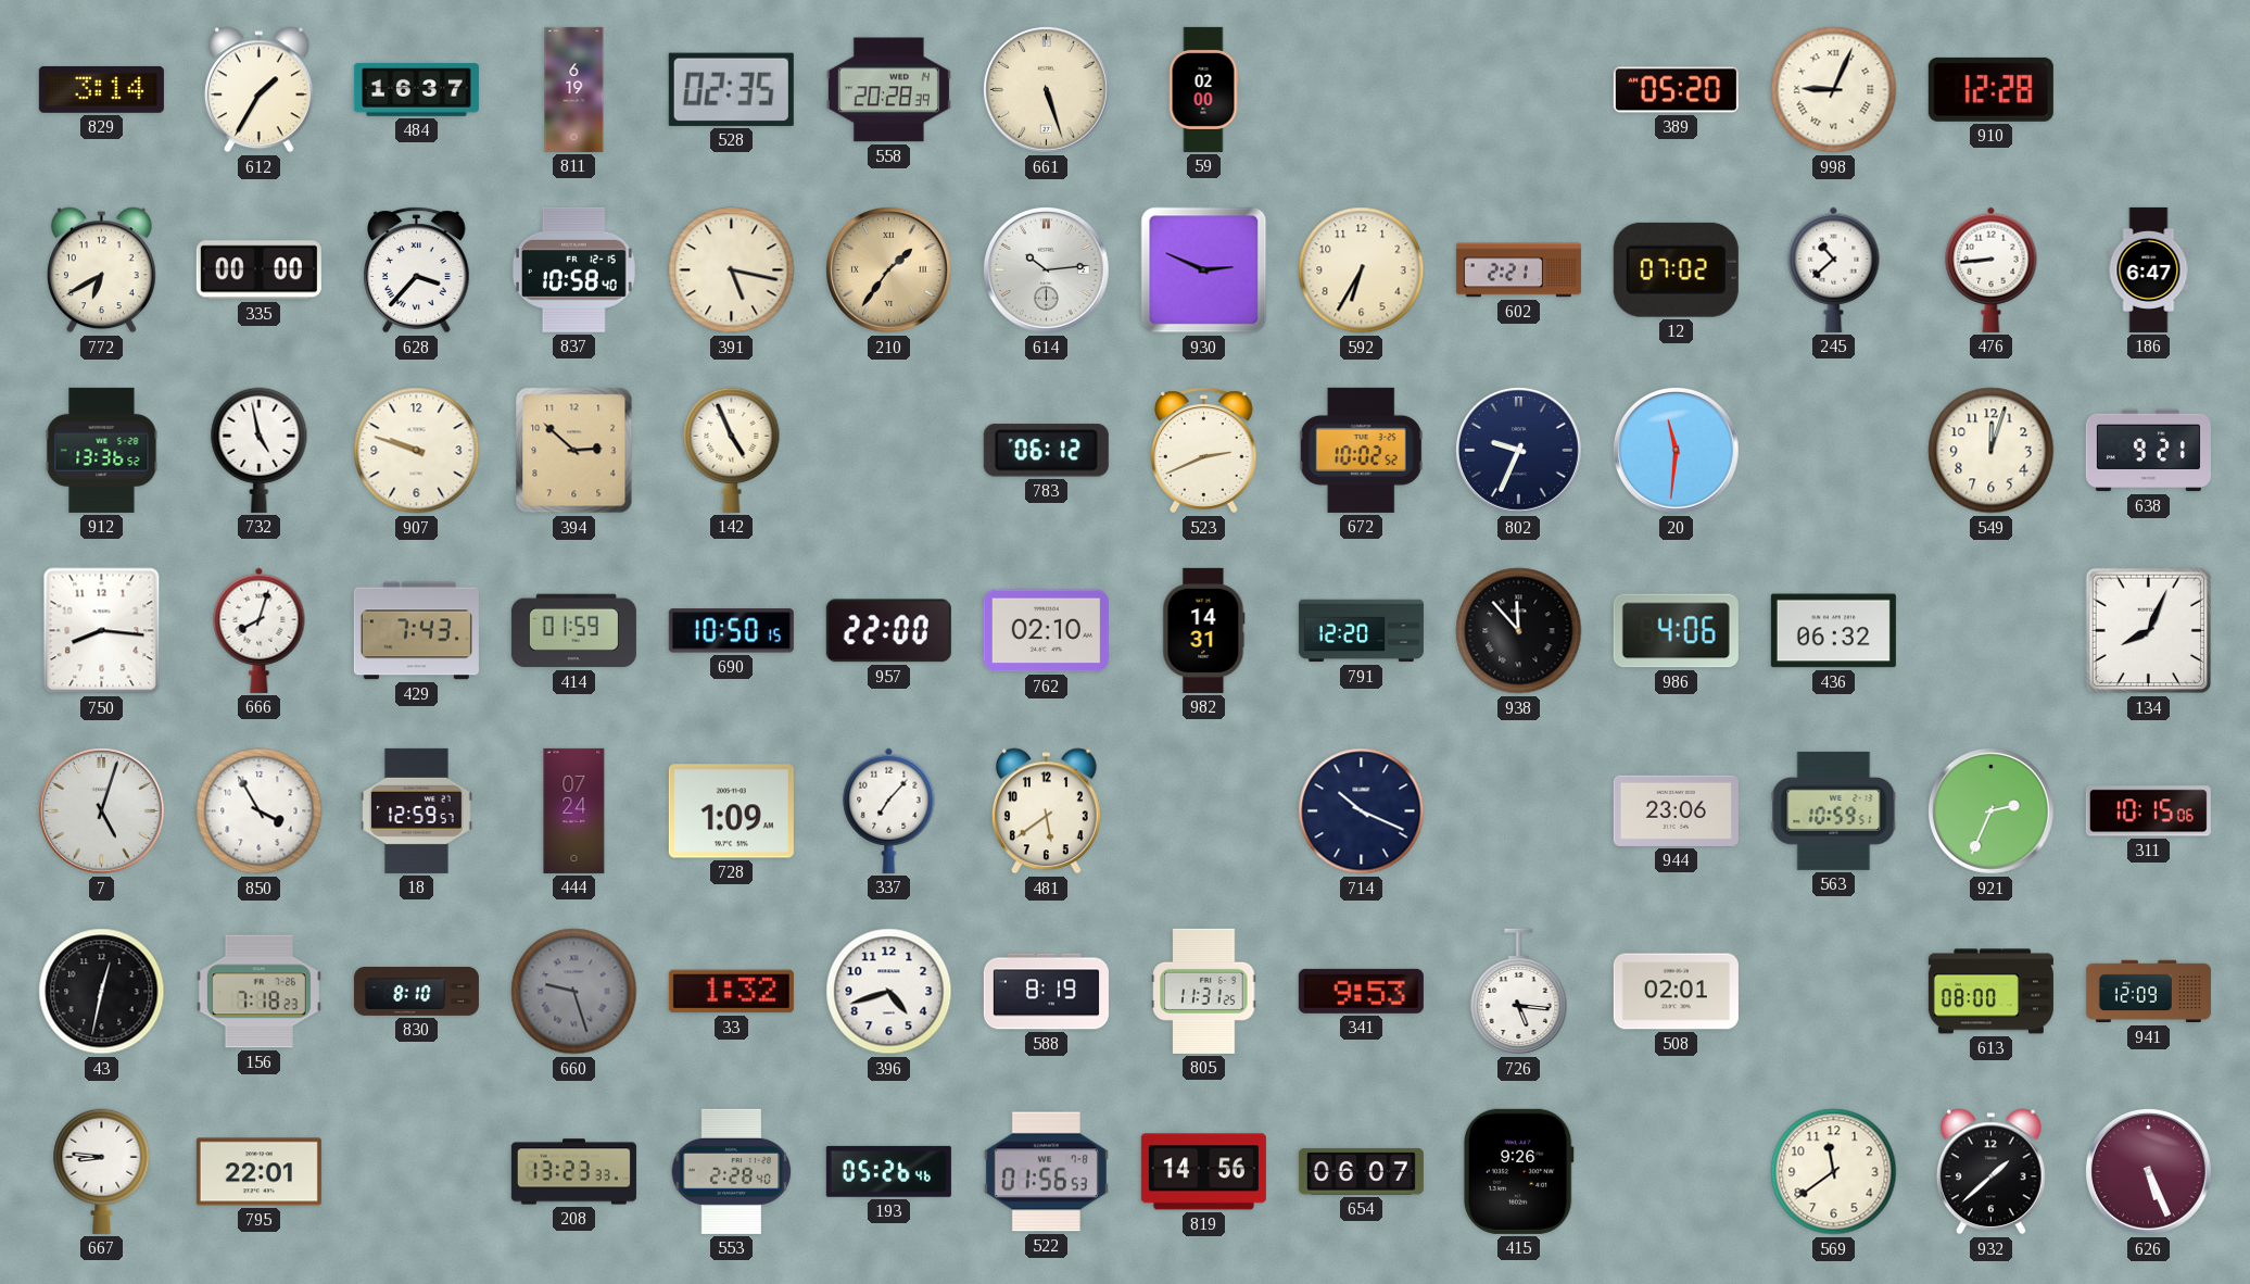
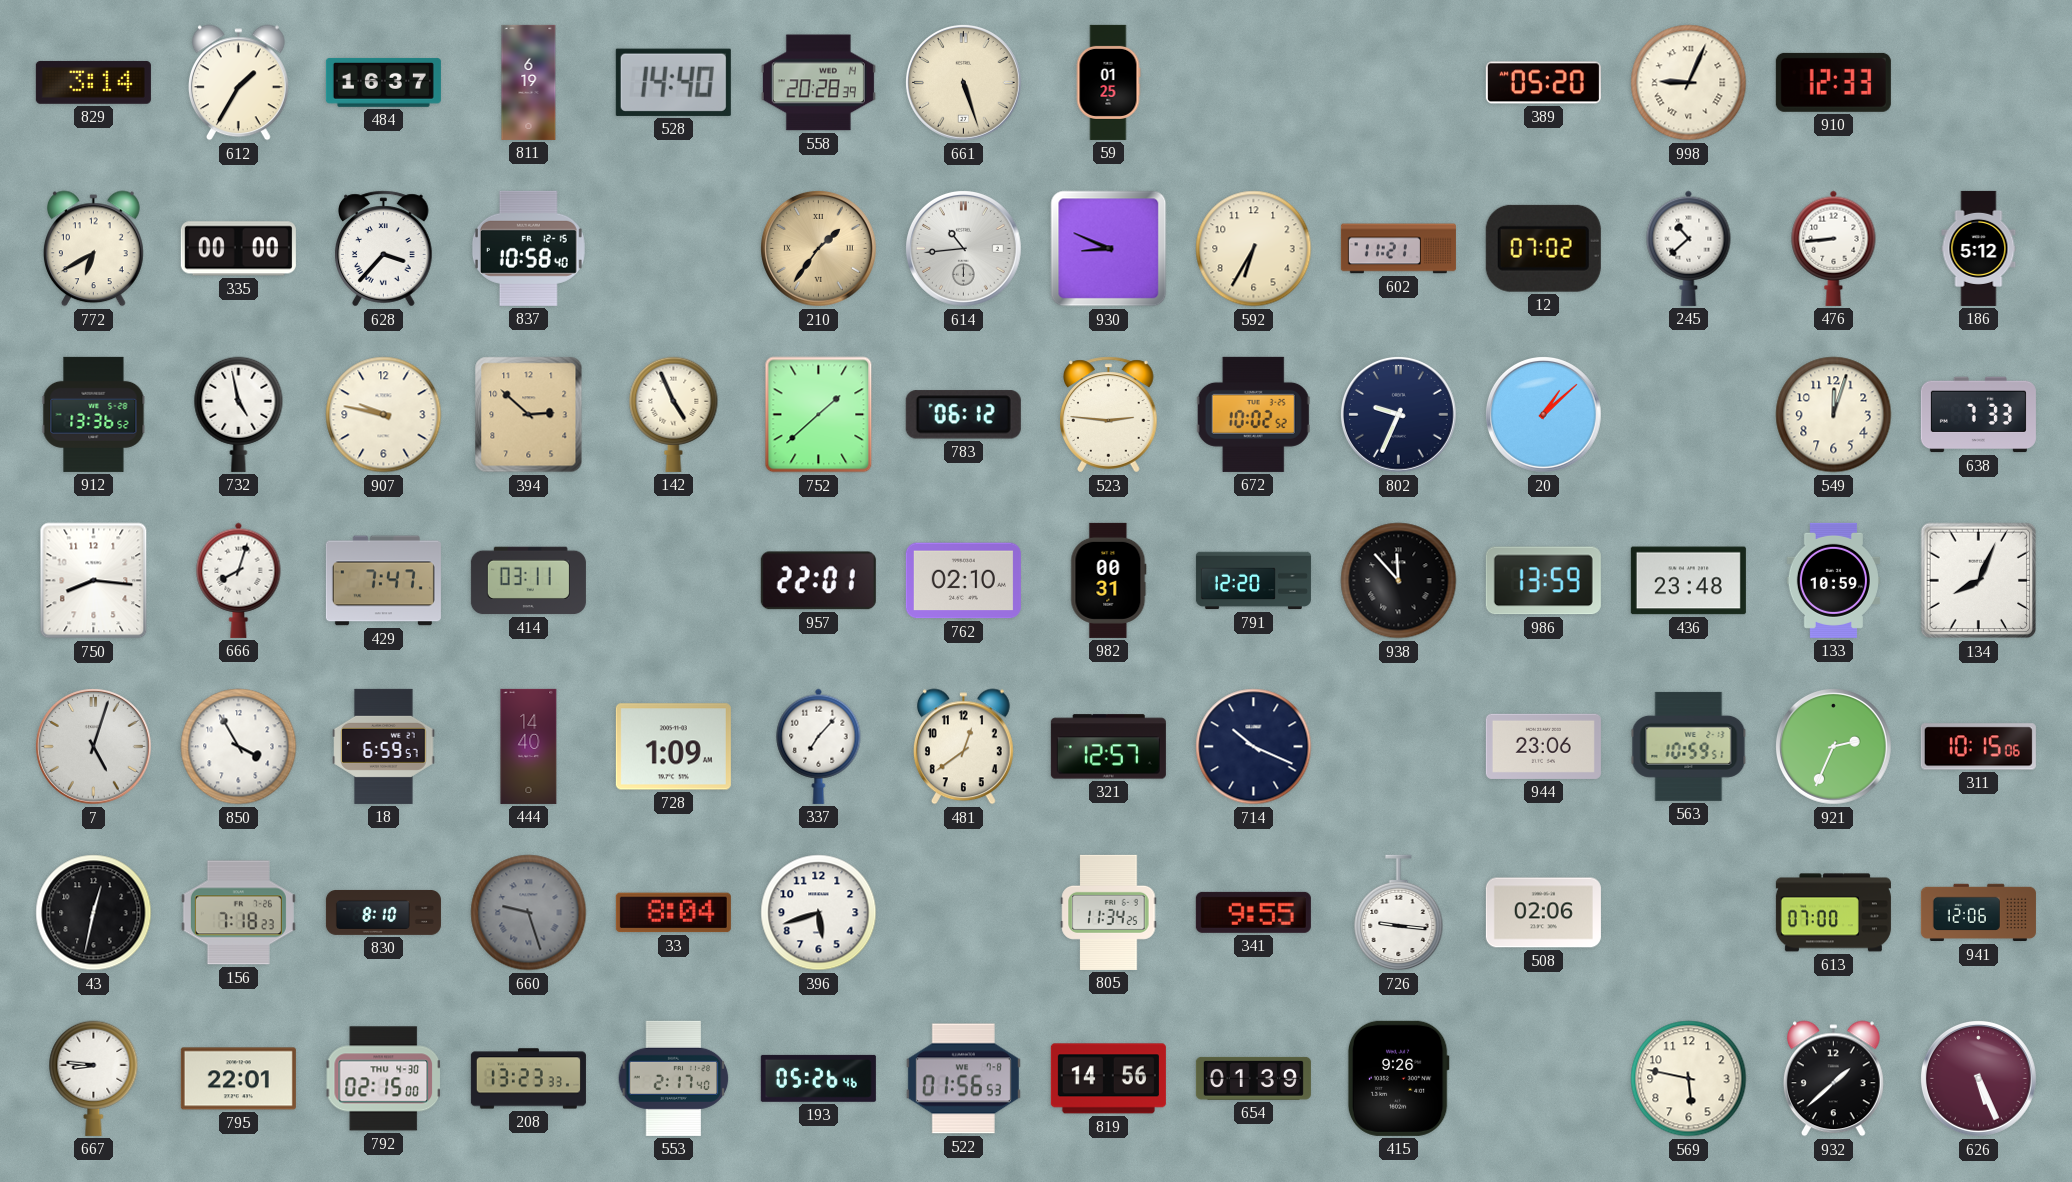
528: 02:35 -> 14:40 (673, 82)
59: 02:00 -> 01:25 (1108, 82)
910: 12:28 -> 12:33 (1833, 82)
391: 5:17 -> none (732, 270)
614: 10:14 -> 10:44 (963, 248)
930: 2:49 -> 8:49 (1109, 249)
602: 2:21 -> 11:21 (1398, 249)
186: 6:47 -> 5:12 (1979, 248)
907: 9:48 -> 9:47 (384, 415)
752: none -> 1:38 (819, 415)
523: 2:41 -> 2:46 (1109, 415)
20: 11:31 -> 1:08 (1543, 414)
638: 9:21 -> 7:33 (1978, 415)
429: 7:43 -> 7:47 (383, 581)
414: 01:59 -> 03:11 (528, 581)
690: 10:50 -> none (731, 631)
957: 22:00 -> 22:01 (818, 581)
982: 14:31 -> 00:31 (1109, 580)
986: 4:06 -> 13:59 (1543, 581)
436: 06:32 -> 23:48 (1688, 581)
133: none -> 10:59 (1833, 580)
18: 12:59 -> 6:59 (384, 746)
444: 07:24 -> 14:40 (529, 746)
481: 5:39 -> 12:39 (963, 747)
321: none -> 12:57 (1108, 747)
33: 1:32 -> 8:04 (673, 913)
396: 4:42 -> 5:42 (819, 913)
588: 8:19 -> none (1046, 992)
805: 11:31 -> 11:34 (1109, 912)
341: 9:53 -> 9:55 (1253, 912)
726: 5:16 -> 9:16 (1399, 913)
508: 02:01 -> 02:06 (1543, 913)
613: 08:00 -> 07:00 (1833, 913)
941: 12:09 -> 12:06 (1978, 913)
792: none -> 02:15 (383, 1079)
553: 2:28 -> 2:17 (674, 1078)
654: 06:07 -> 01:39 (1253, 1078)
569: 11:39 -> 5:47 (1689, 1079)
